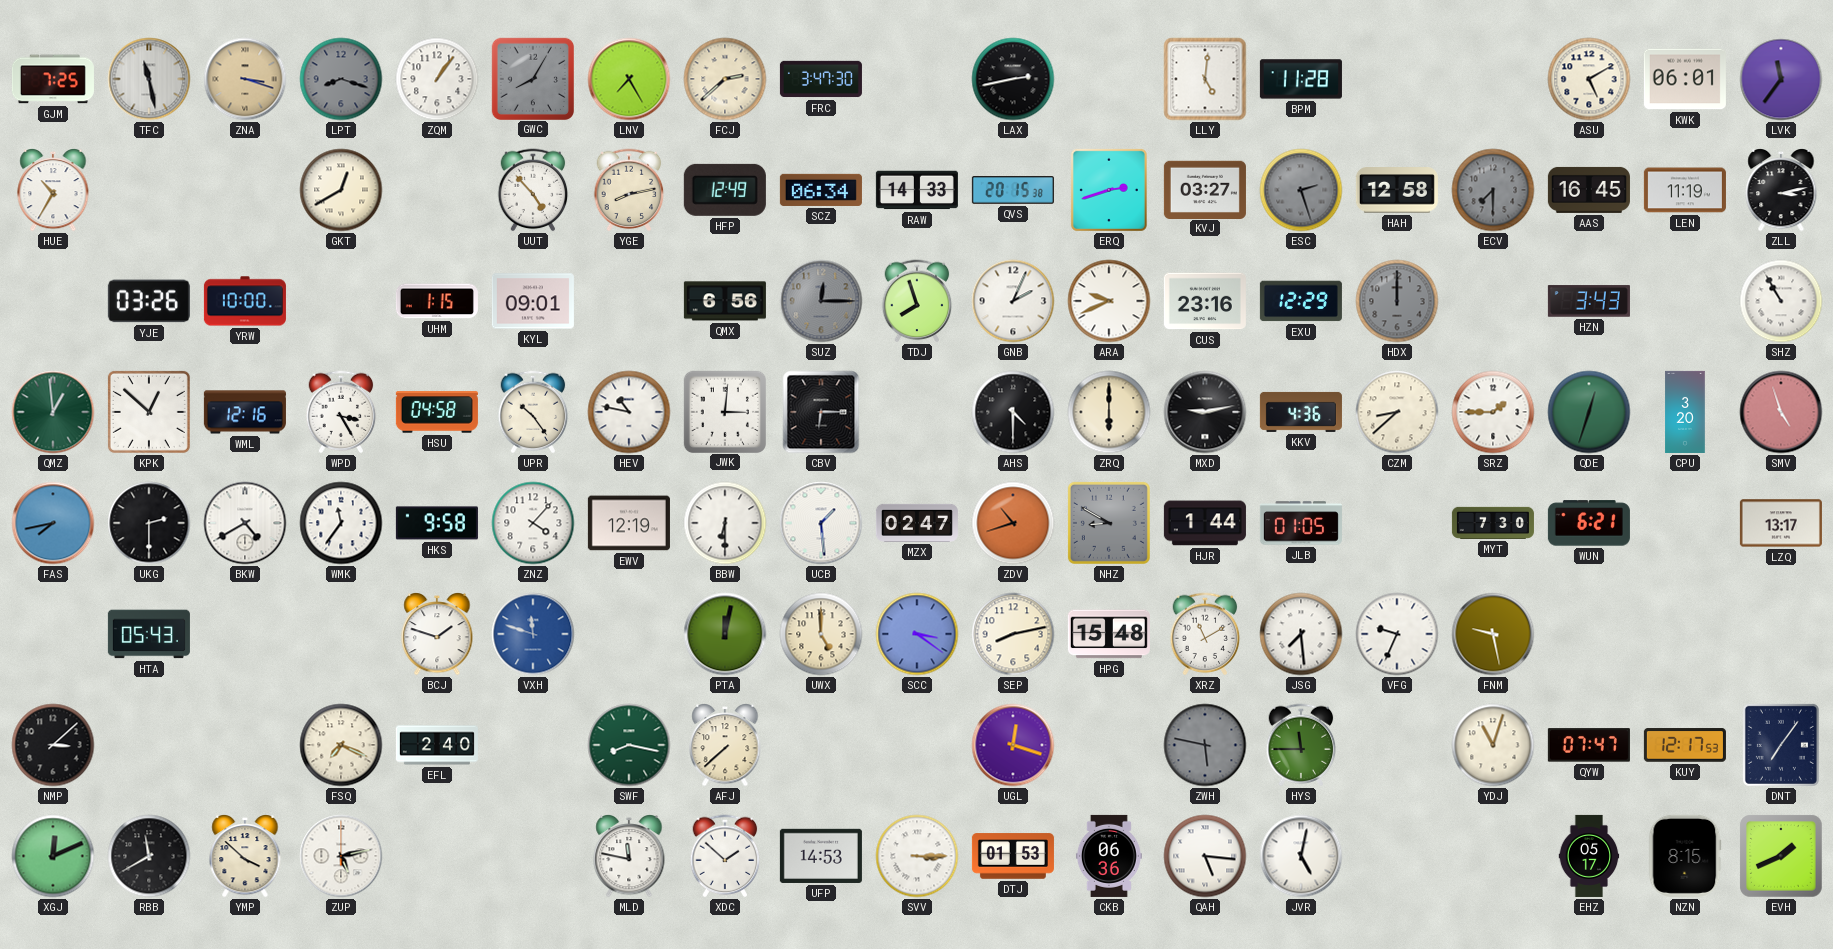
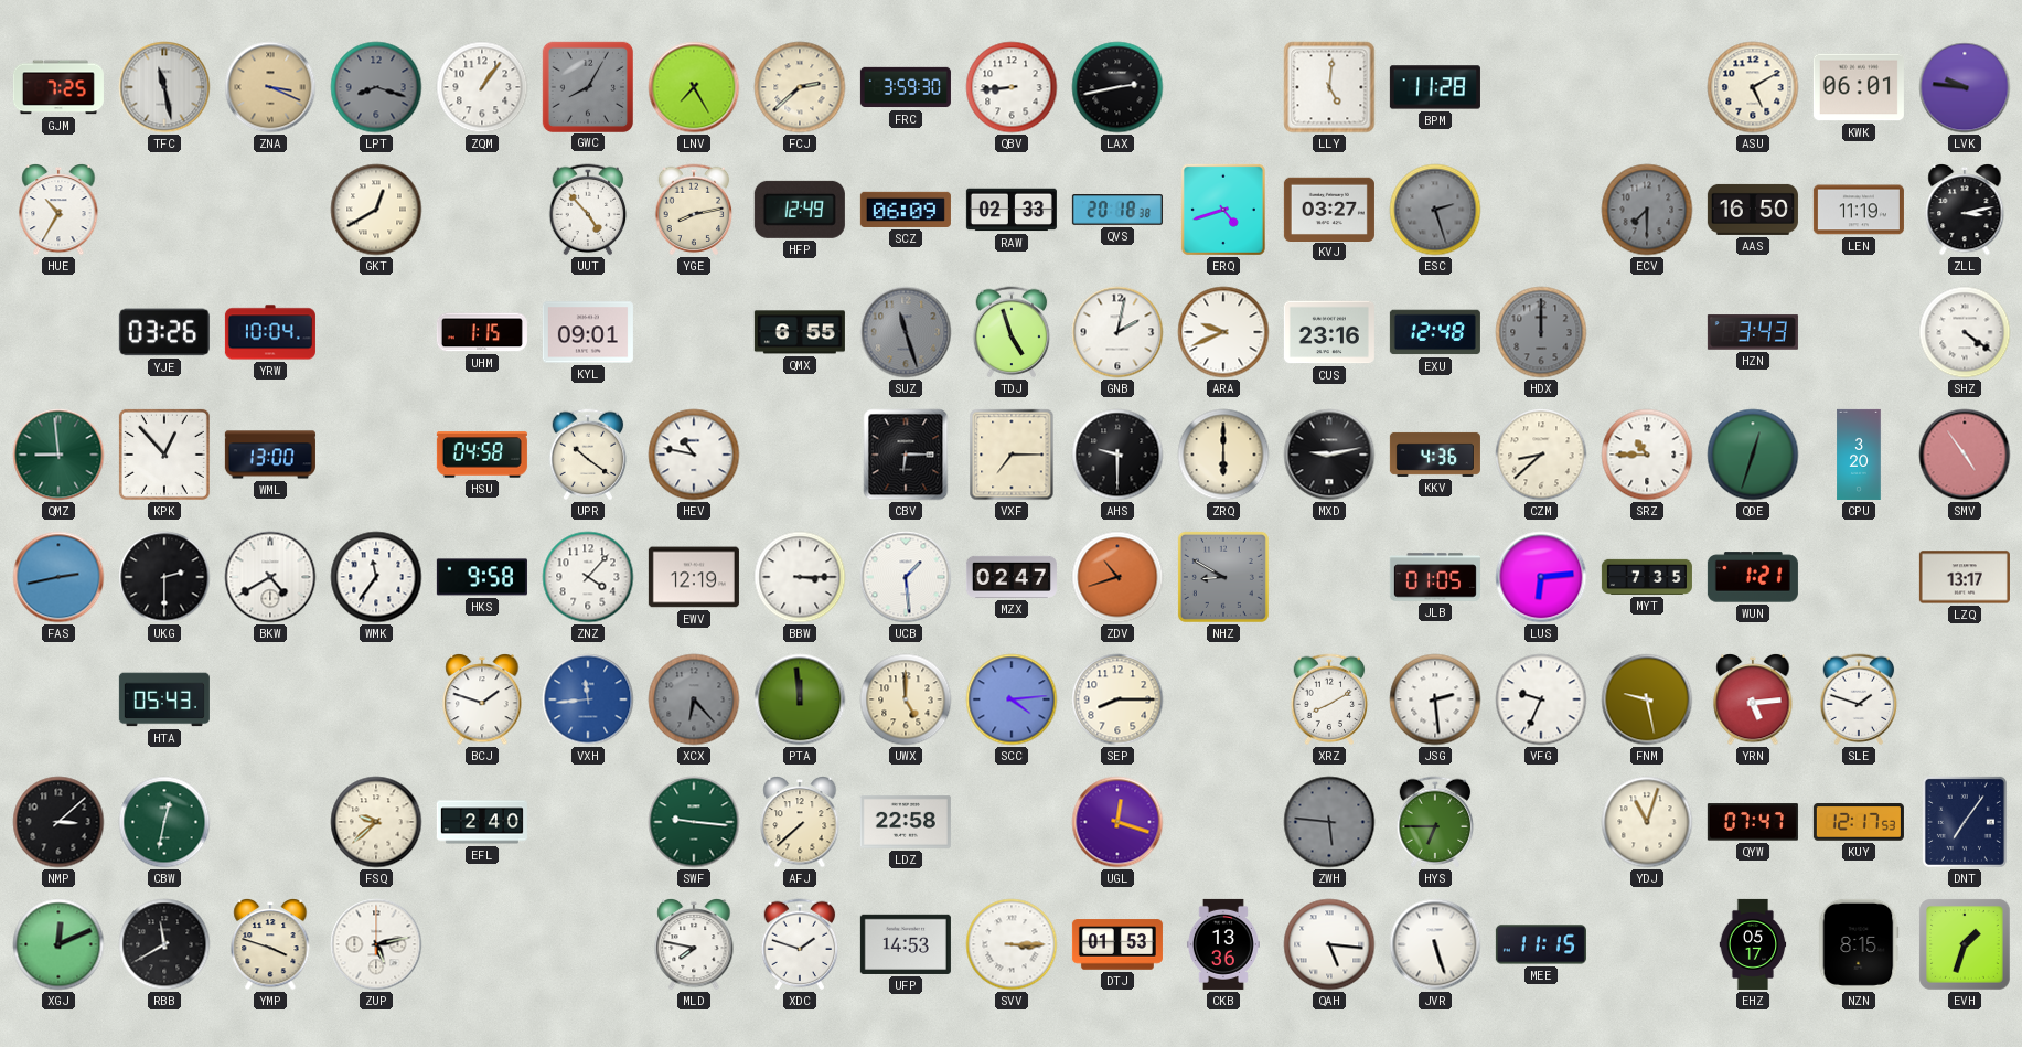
ZNA: 3:18 -> 3:19 (270, 87)
FRC: 3:47 -> 3:59 (906, 87)
QBV: none -> 8:44 (1012, 87)
LVK: 11:36 -> 9:46 (1965, 87)
SCZ: 06:34 -> 06:09 (906, 210)
RAW: 14:33 -> 02:33 (1012, 210)
QVS: 20:15 -> 20:18 (1117, 210)
ERQ: 2:42 -> 4:42 (1223, 210)
HAH: 12:58 -> none (1397, 190)
AAS: 16:45 -> 16:50 (1753, 210)
YRW: 10:00 -> 10:04 (270, 332)
QMX: 6:56 -> 6:55 (800, 332)
SUZ: 12:15 -> 11:27 (906, 332)
TDJ: 7:57 -> 4:57 (1012, 332)
GNB: 2:04 -> 2:02 (1117, 332)
EXU: 12:29 -> 12:48 (1435, 332)
SHZ: 10:55 -> 4:21 (1965, 332)
QMZ: 12:59 -> 8:59 (58, 455)
KPK: 12:52 -> 12:53 (164, 455)
WML: 12:16 -> 13:00 (270, 455)
WPD: 3:25 -> none (341, 412)
UPR: 10:24 -> 10:21 (588, 455)
JWK: 3:01 -> none (724, 411)
VXF: none -> 7:15 (1012, 455)
AHS: 4:30 -> 9:30 (1117, 455)
SRZ: 1:45 -> 10:45 (1647, 455)
SMV: 4:57 -> 4:54 (1965, 455)
FAS: 7:43 -> 2:43 (58, 577)
BBW: 6:30 -> 3:15 (800, 577)
HJR: 1:44 -> none (1205, 523)
LUS: none -> 6:14 (1541, 577)
MYT: 7:30 -> 7:35 (1647, 577)
WUN: 6:21 -> 1:21 (1753, 577)
VXH: 11:48 -> 11:44 (588, 699)
XCX: none -> 6:23 (694, 699)
PTA: 12:02 -> 11:59 (800, 699)
SCC: 3:21 -> 4:14 (1012, 699)
SEP: 8:13 -> 8:15 (1117, 699)
HPG: 15:48 -> none (1109, 634)
XRZ: 11:10 -> 8:10 (1329, 699)
JSG: 7:29 -> 2:29 (1435, 699)
YRN: none -> 5:14 (1753, 699)
SLE: none -> 1:48 (1859, 699)
CBW: none -> 12:32 (164, 822)
FSQ: 7:19 -> 9:38 (376, 822)
SWF: 8:17 -> 9:16 (694, 822)
LDZ: none -> 22:58 (906, 823)
ZWH: 5:47 -> 5:46 (1329, 822)
HYS: 11:45 -> 6:45 (1435, 822)
YMP: 3:52 -> 3:48 (270, 944)
MLD: 11:47 -> 7:47 (694, 944)
XDC: 1:52 -> 1:48 (800, 944)
CKB: 06:36 -> 13:36 (1223, 944)
JVR: 5:02 -> 5:27 (1435, 944)
MEE: none -> 11:15 (1541, 944)
EVH: 1:41 -> 1:33 (1966, 945)
